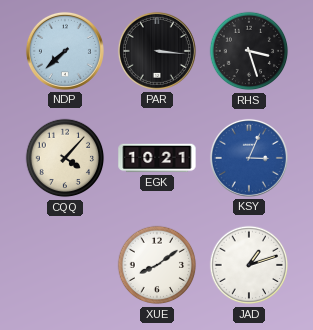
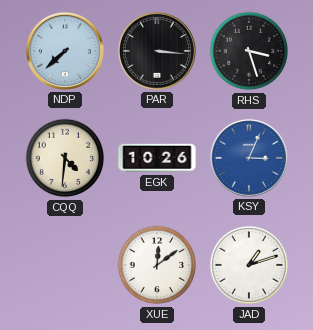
CQQ: 4:07 -> 4:31 (65, 158)
EGK: 10:21 -> 10:26 (157, 158)
XUE: 8:09 -> 12:09 (157, 265)
